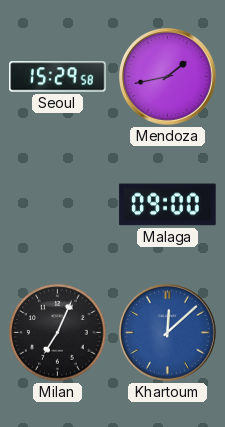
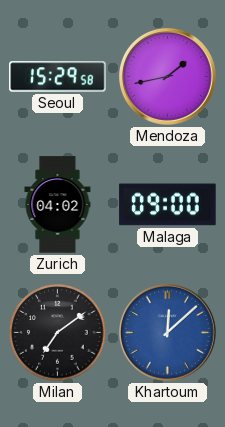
Zurich: none -> 04:02 (58, 205)
Milan: 7:04 -> 7:09 (58, 333)
